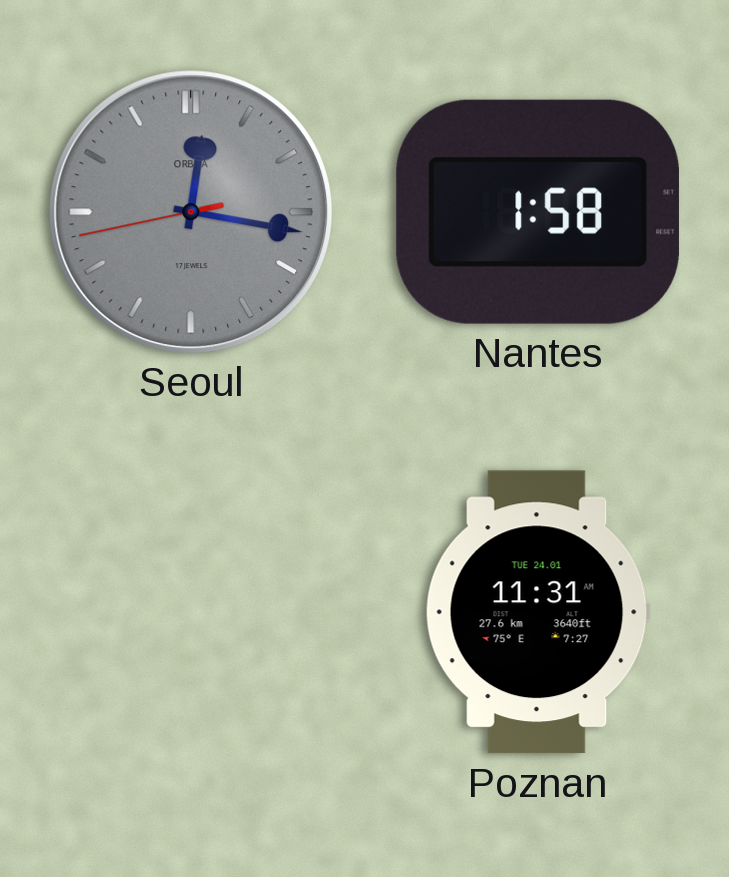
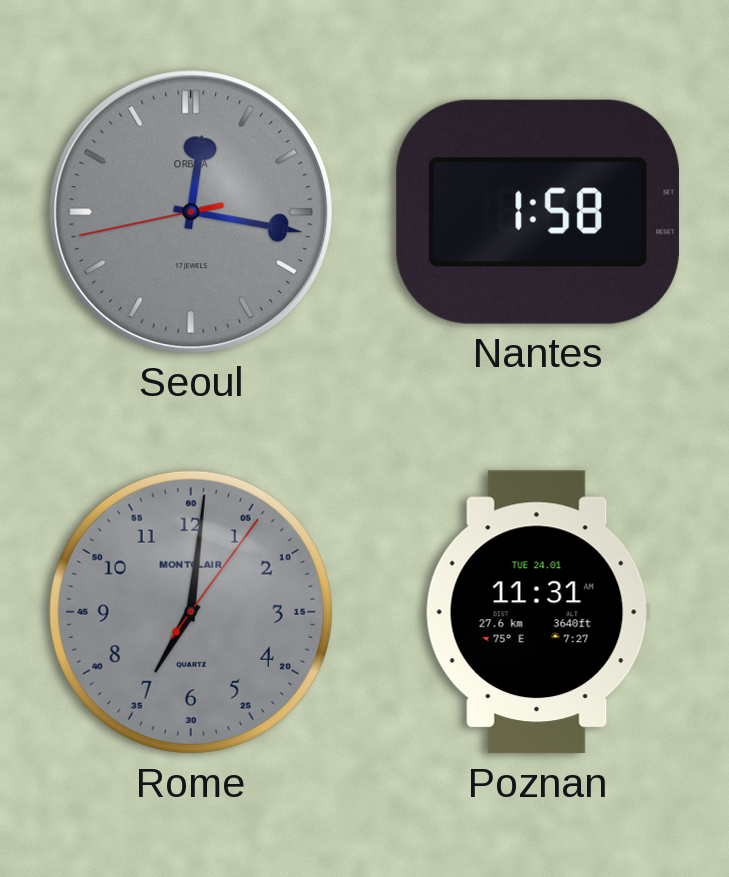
Rome: none -> 7:01 (191, 612)
